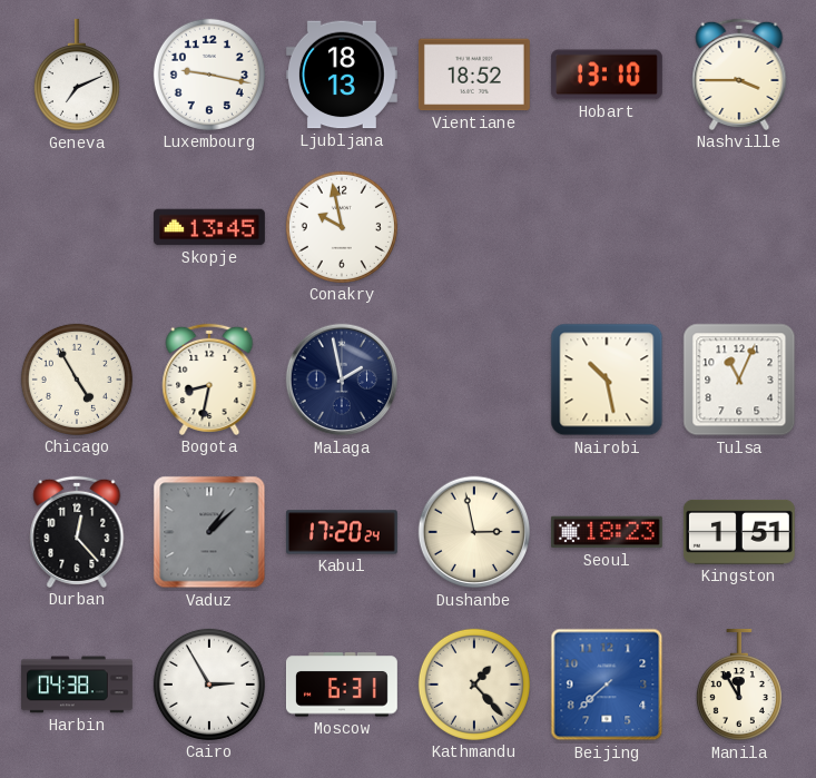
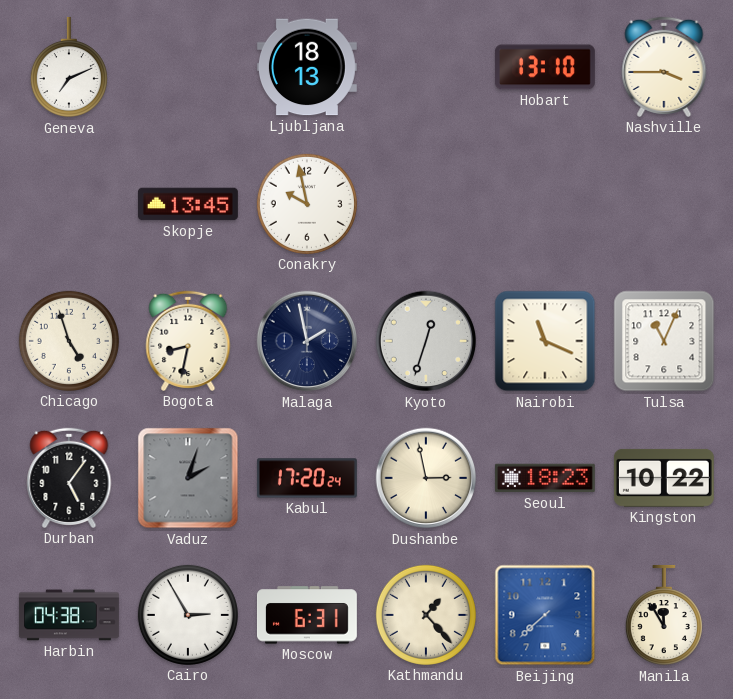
Luxembourg: 9:17 -> none (209, 75)
Vientiane: 18:52 -> none (474, 75)
Chicago: 4:55 -> 4:57 (69, 341)
Kyoto: none -> 12:33 (426, 341)
Nairobi: 10:28 -> 11:19 (545, 341)
Durban: 12:23 -> 5:06 (69, 478)
Vaduz: 1:08 -> 2:03 (188, 478)
Kingston: 1:51 -> 10:22 (664, 478)
